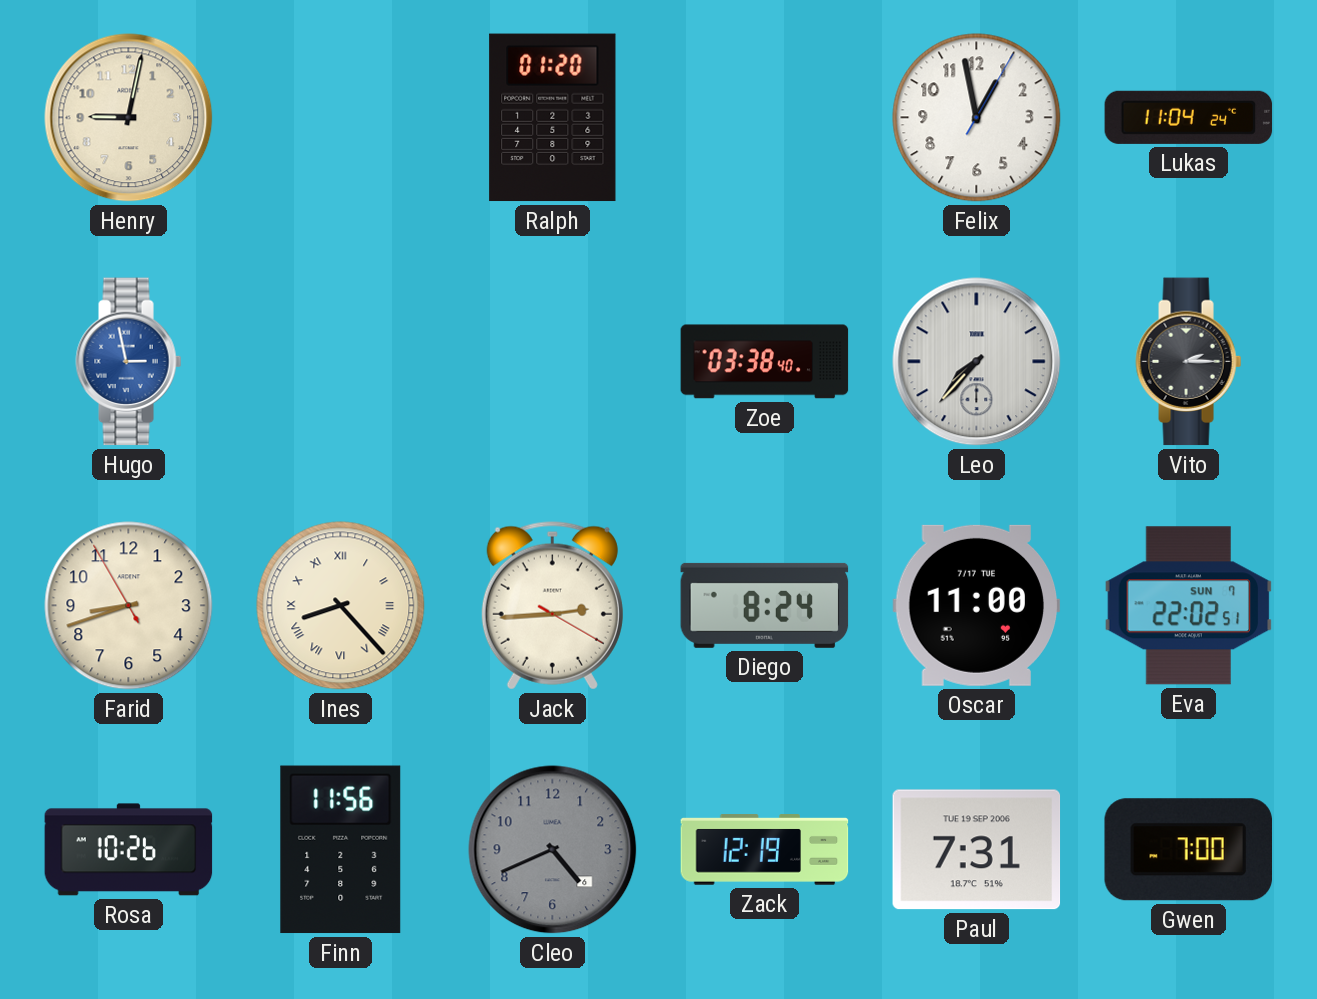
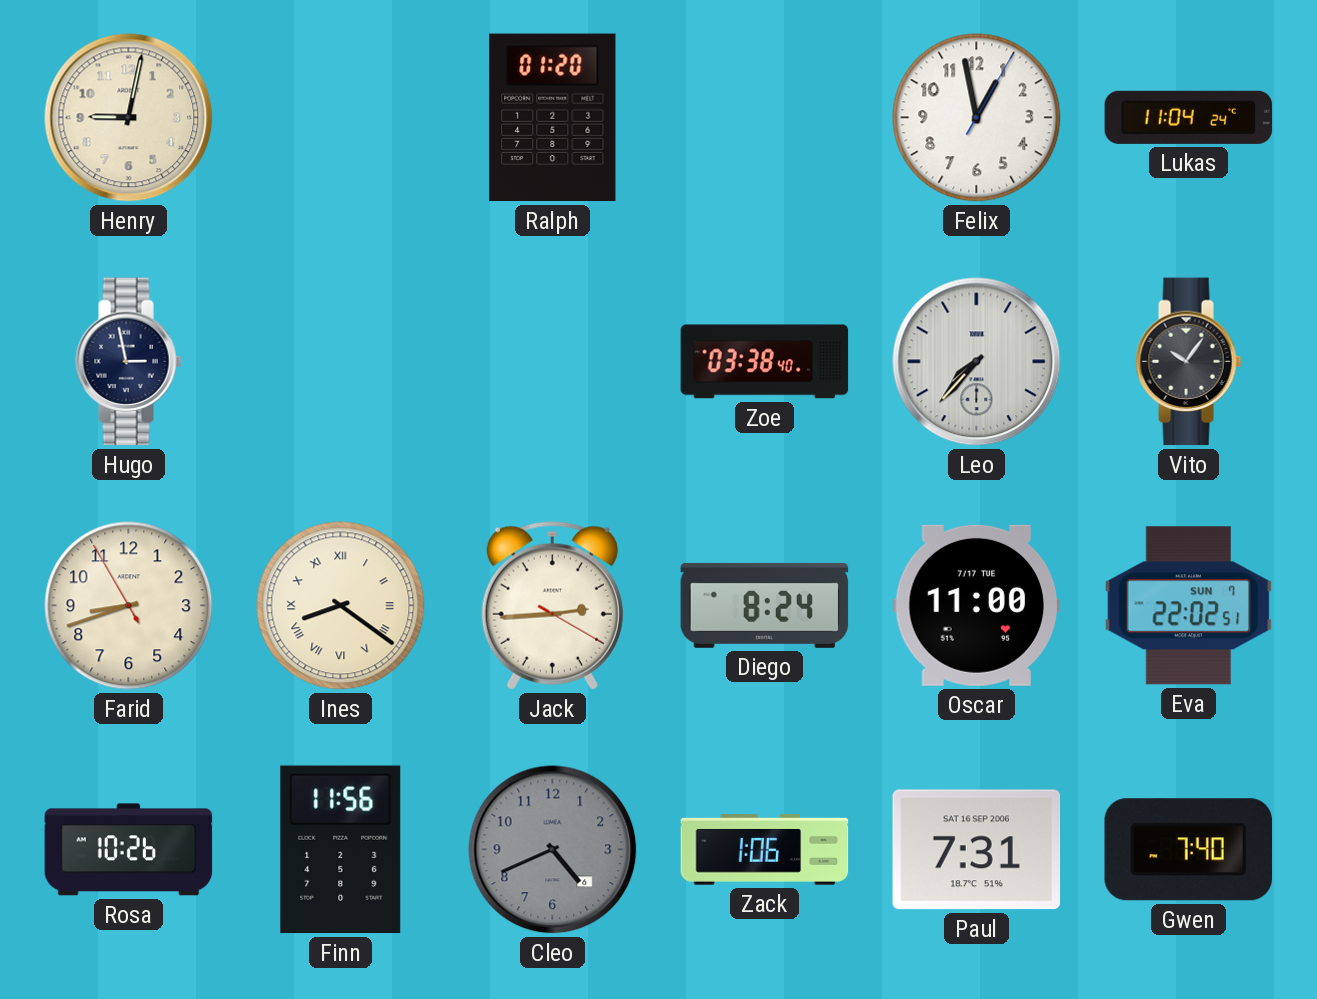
Hugo dial: blue -> navy (129, 362)
Vito: 2:15 -> 10:06 (1189, 362)
Ines: 8:23 -> 8:21 (341, 606)
Zack: 12:19 -> 1:06 (765, 850)
Paul date: TUE 19 SEP 2006 -> SAT 16 SEP 2006 (977, 850)
Gwen: 7:00 -> 7:40 (1188, 850)
